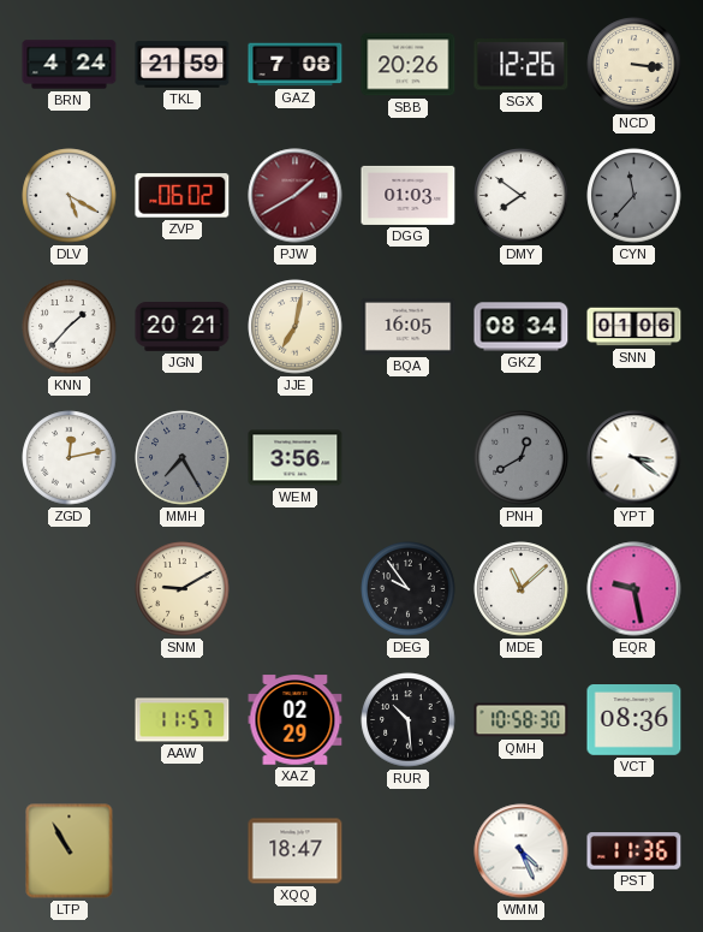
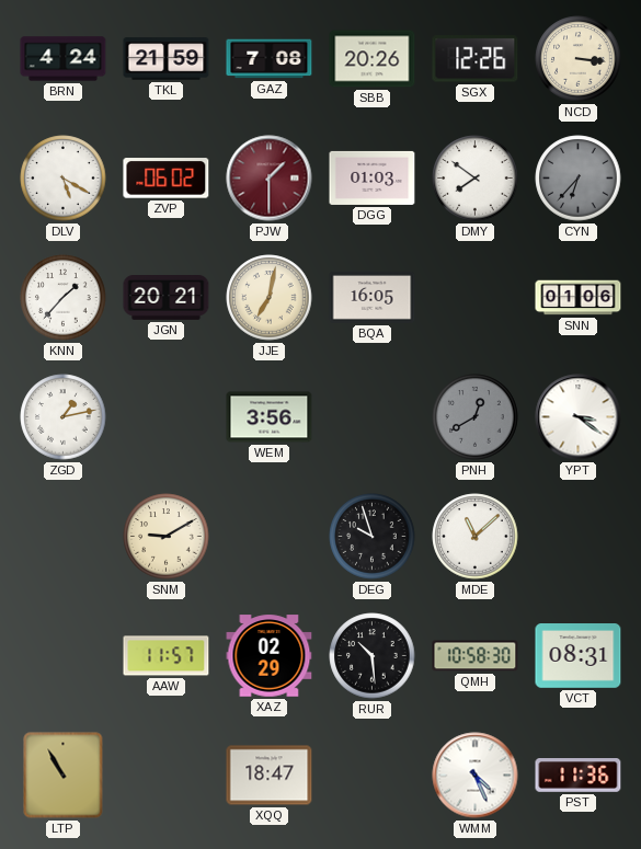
PJW: 1:40 -> 1:30 (270, 179)
CYN: 11:37 -> 6:37 (579, 179)
GKZ: 08:34 -> none (522, 327)
ZGD: 12:13 -> 1:13 (64, 417)
MMH: 7:25 -> none (183, 458)
DEG: 9:54 -> 9:57 (373, 537)
EQR: 9:28 -> none (635, 589)
VCT: 08:36 -> 08:31 (579, 656)
